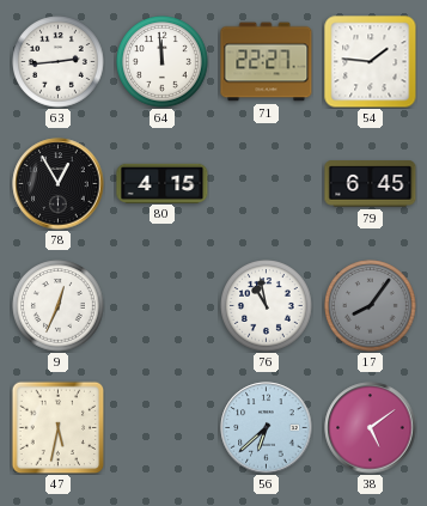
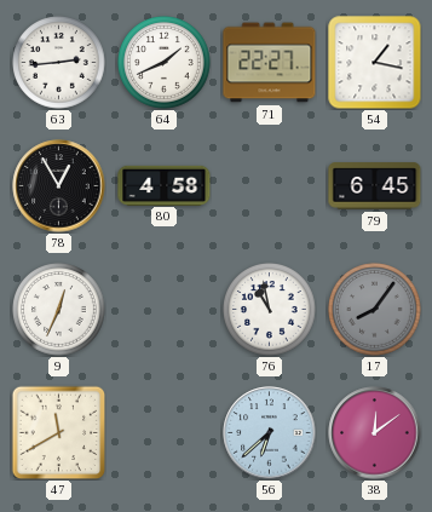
64: 11:59 -> 1:41 (165, 63)
54: 1:46 -> 1:17 (375, 63)
80: 4:15 -> 4:58 (165, 185)
47: 5:32 -> 11:40 (58, 432)
38: 5:09 -> 12:09 (375, 433)
